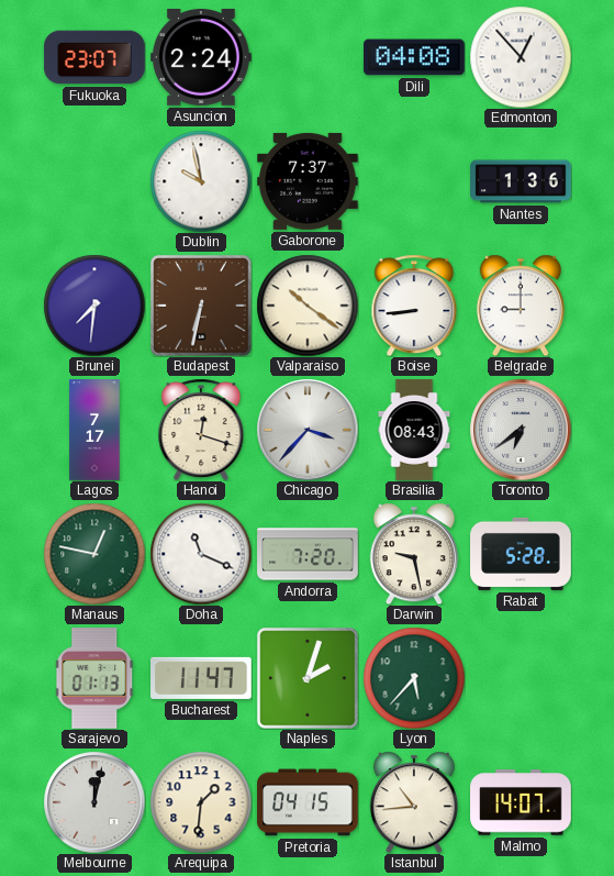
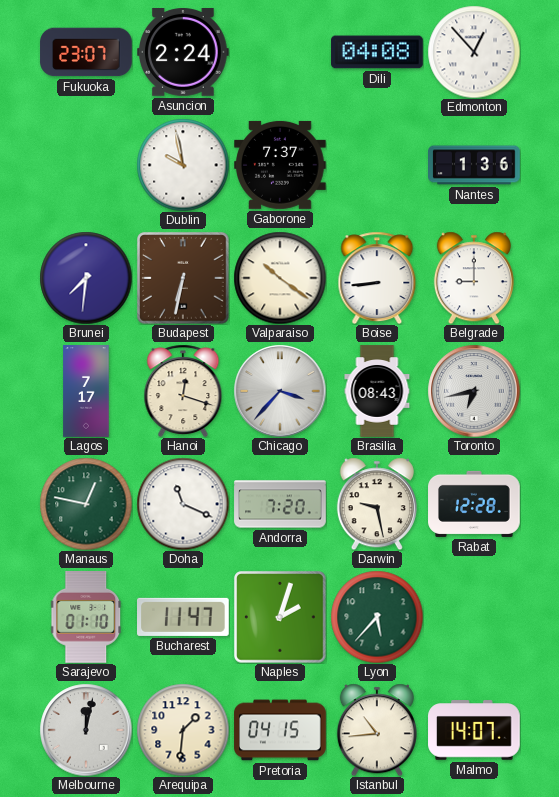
Toronto: 6:39 -> 6:43 (474, 391)
Rabat: 5:28 -> 12:28 (474, 504)
Sarajevo: 01:13 -> 01:10 (87, 618)
